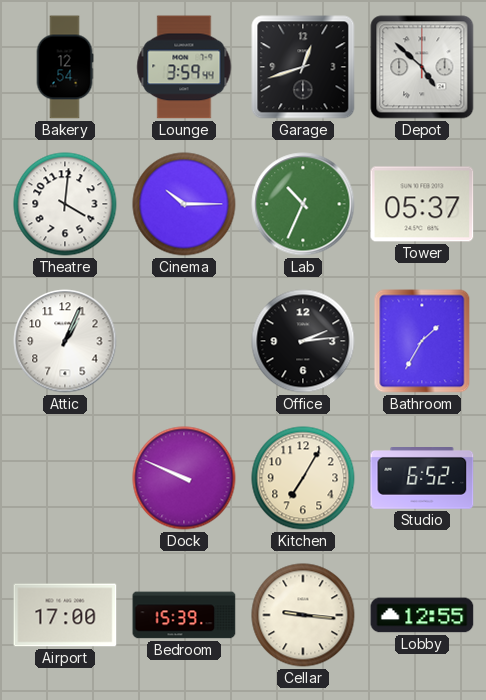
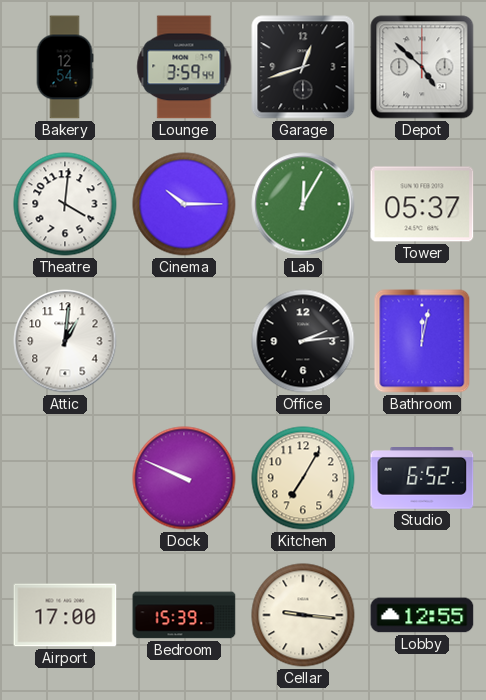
Lab: 10:34 -> 12:05 (303, 204)
Attic: 1:04 -> 1:01 (65, 341)
Bathroom: 1:35 -> 12:02 (422, 341)
